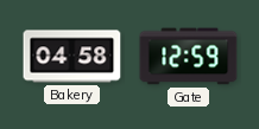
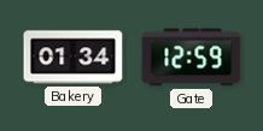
Bakery: 04:58 -> 01:34 (74, 58)
